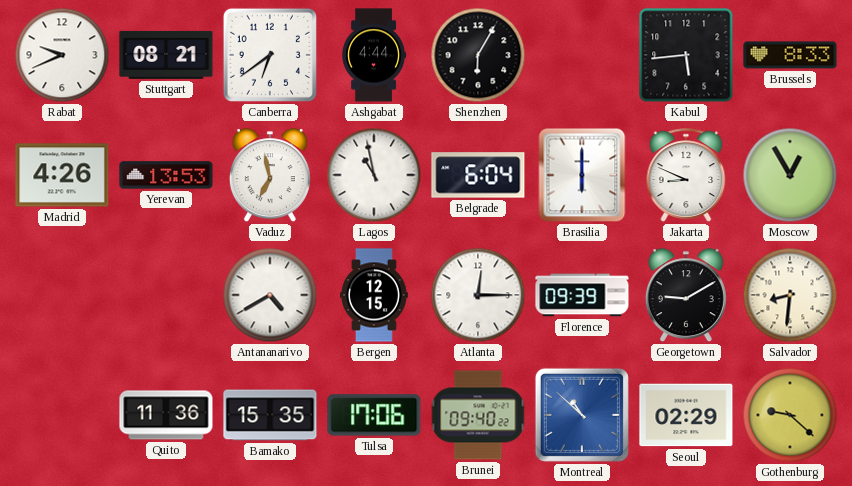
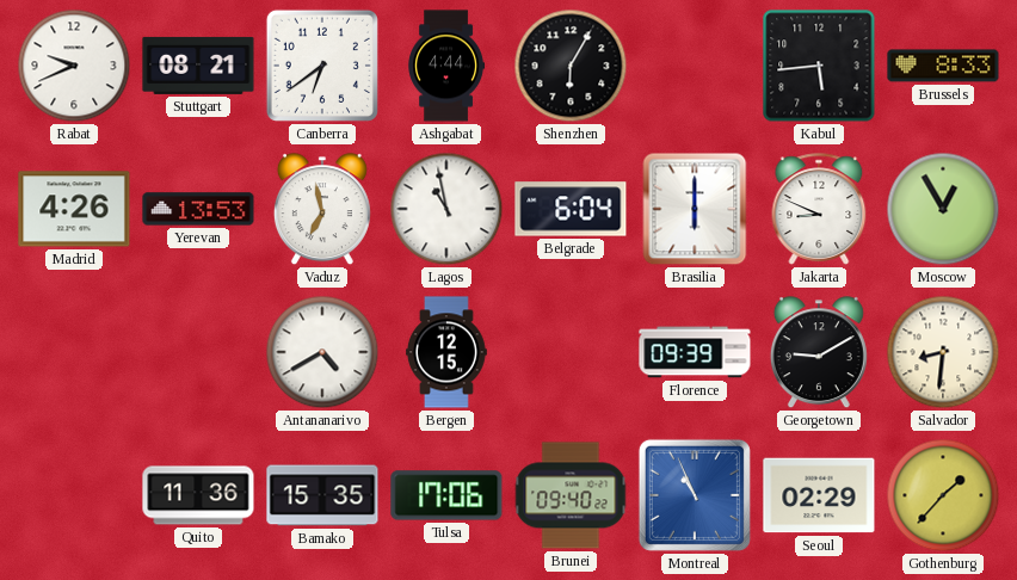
Atlanta: 12:15 -> none (478, 295)
Montreal: 10:52 -> 10:56 (695, 495)
Gothenburg: 9:22 -> 1:37 (943, 495)
